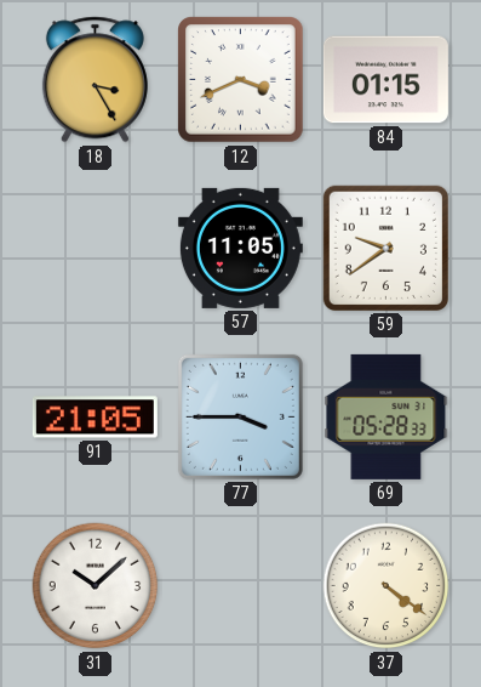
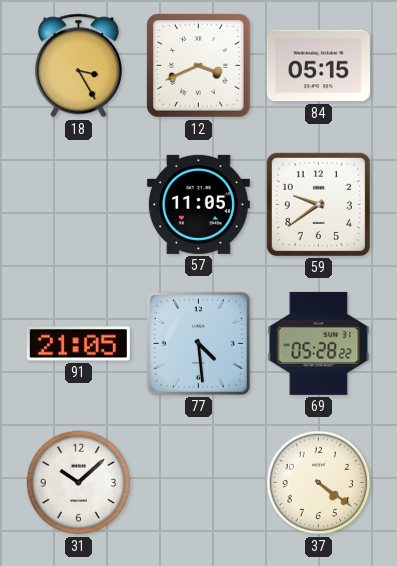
84: 01:15 -> 05:15 (318, 66)
77: 3:45 -> 4:29 (198, 343)
69: 05:28:33 -> 05:28:22 (319, 343)
